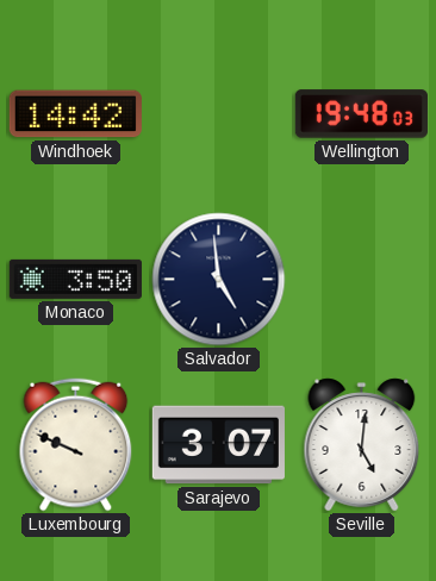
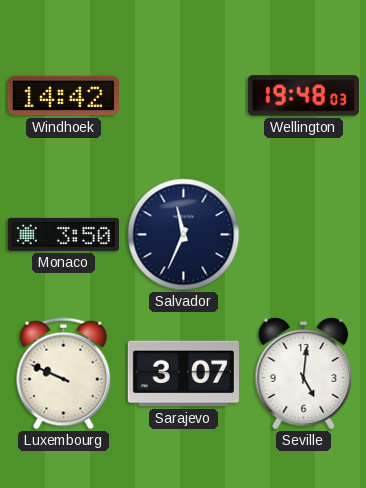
Salvador: 4:59 -> 11:34 (184, 235)
